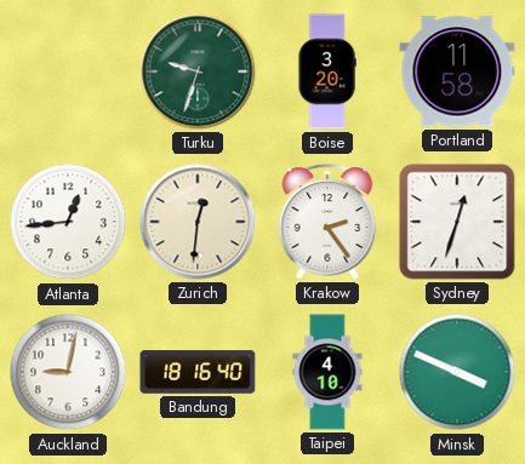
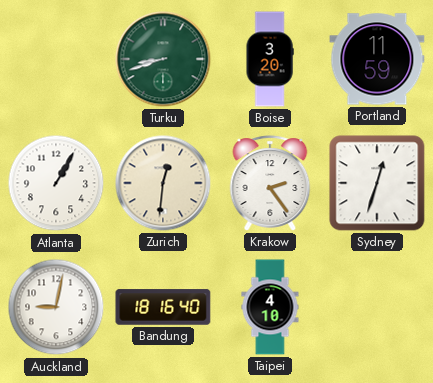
Turku: 9:33 -> 8:42 (163, 59)
Portland: 11:58 -> 11:59 (377, 59)
Atlanta: 12:44 -> 1:05 (56, 183)
Minsk: 3:49 -> none (457, 372)
